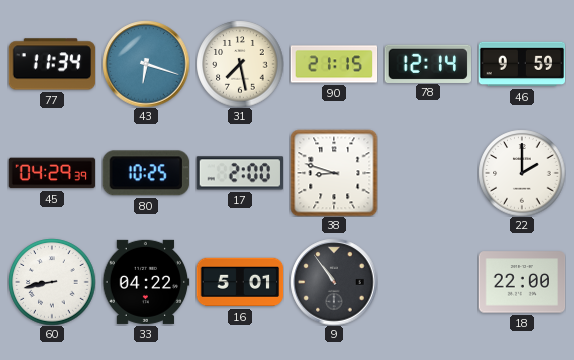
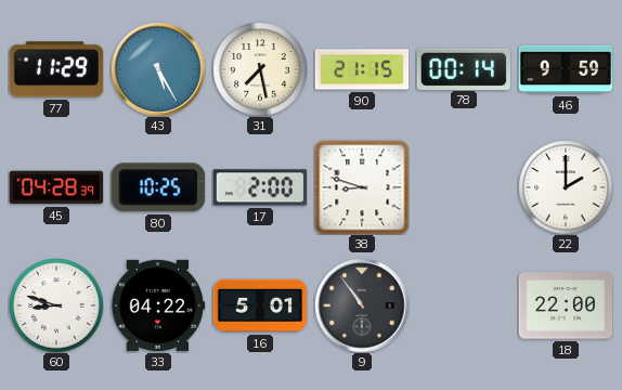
77: 11:34 -> 11:29 (56, 69)
43: 6:18 -> 5:25 (158, 69)
78: 12:14 -> 00:14 (463, 68)
45: 04:29 -> 04:28 (56, 187)
60: 8:43 -> 8:48 (56, 305)
